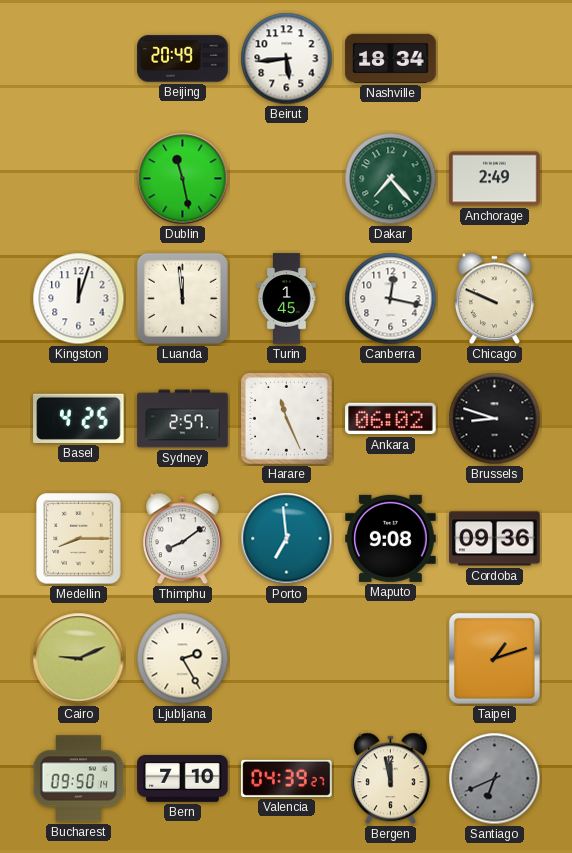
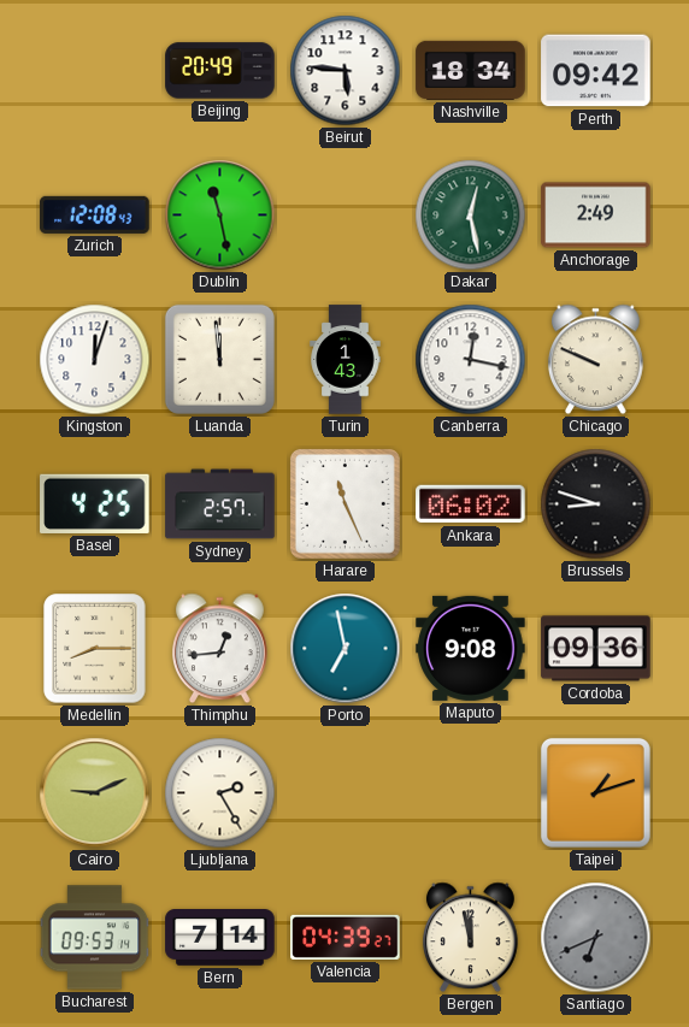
Beirut: 5:44 -> 5:46 (346, 71)
Perth: none -> 09:42 (596, 71)
Zurich: none -> 12:08 (95, 214)
Dakar: 7:23 -> 12:28 (471, 216)
Turin: 1:45 -> 1:43 (346, 360)
Thimphu: 8:09 -> 12:44 (219, 649)
Porto: 6:59 -> 6:58 (346, 649)
Bucharest: 09:50 -> 09:53 (95, 938)
Bern: 7:10 -> 7:14 (220, 938)
